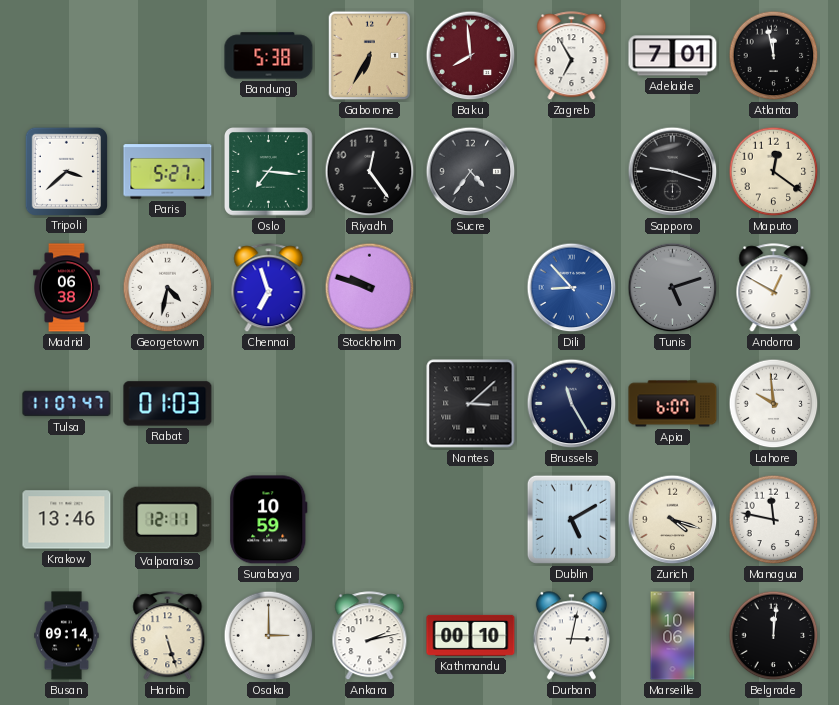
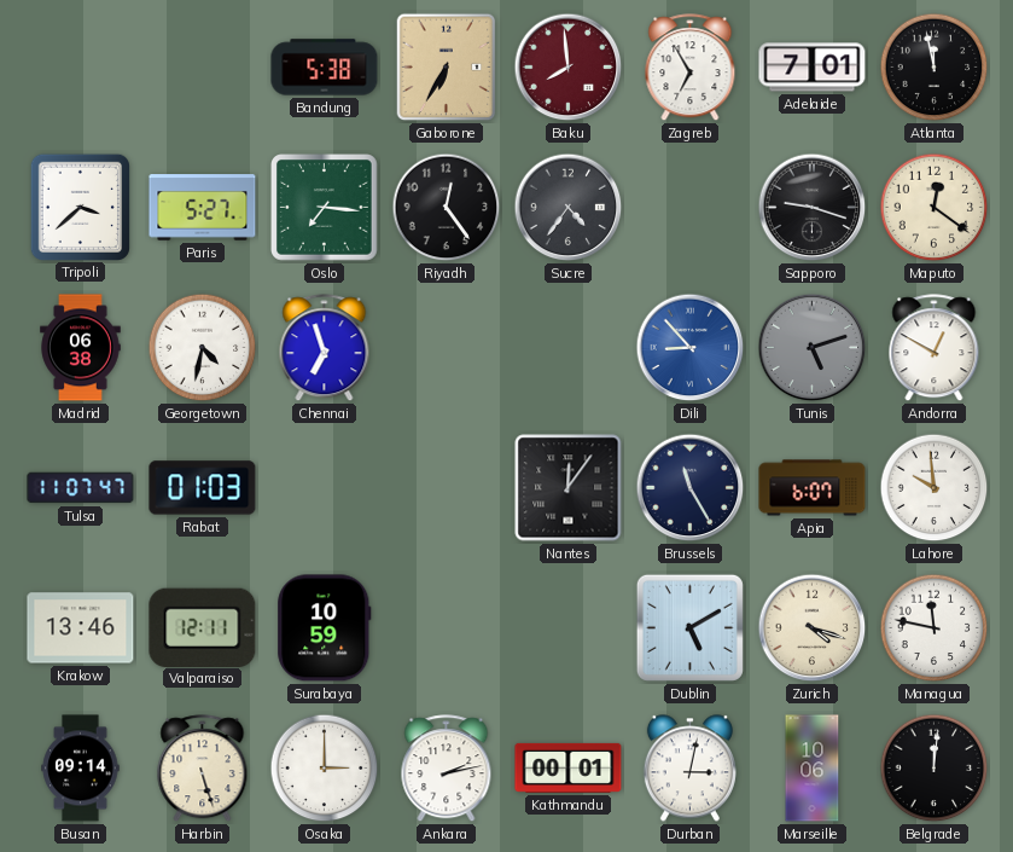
Stockholm: 9:48 -> none (370, 288)
Nantes: 3:08 -> 12:06 (569, 488)
Kathmandu: 00:10 -> 00:01 (569, 767)
